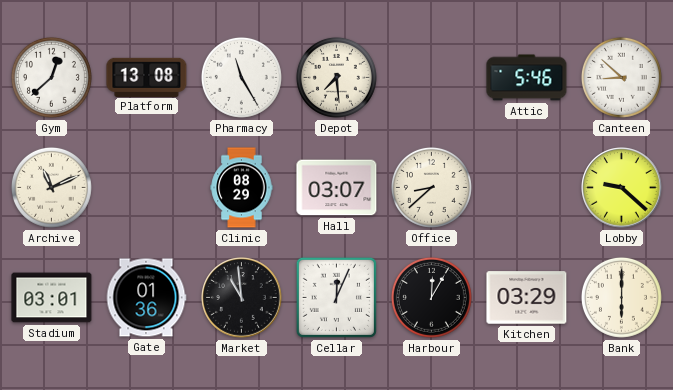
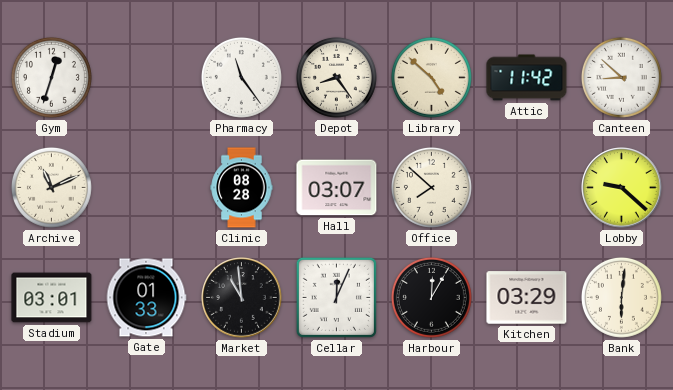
Gym: 12:38 -> 12:33 (51, 77)
Platform: 13:08 -> none (147, 77)
Pharmacy: 11:25 -> 11:24 (241, 77)
Depot: 7:29 -> 8:24 (336, 77)
Library: none -> 4:52 (431, 77)
Attic: 5:46 -> 11:42 (527, 78)
Clinic: 08:29 -> 08:28 (242, 188)
Office: 8:38 -> 7:52 (431, 187)
Gate: 01:36 -> 01:33 (146, 298)
Bank: 6:00 -> 6:01 (621, 297)
